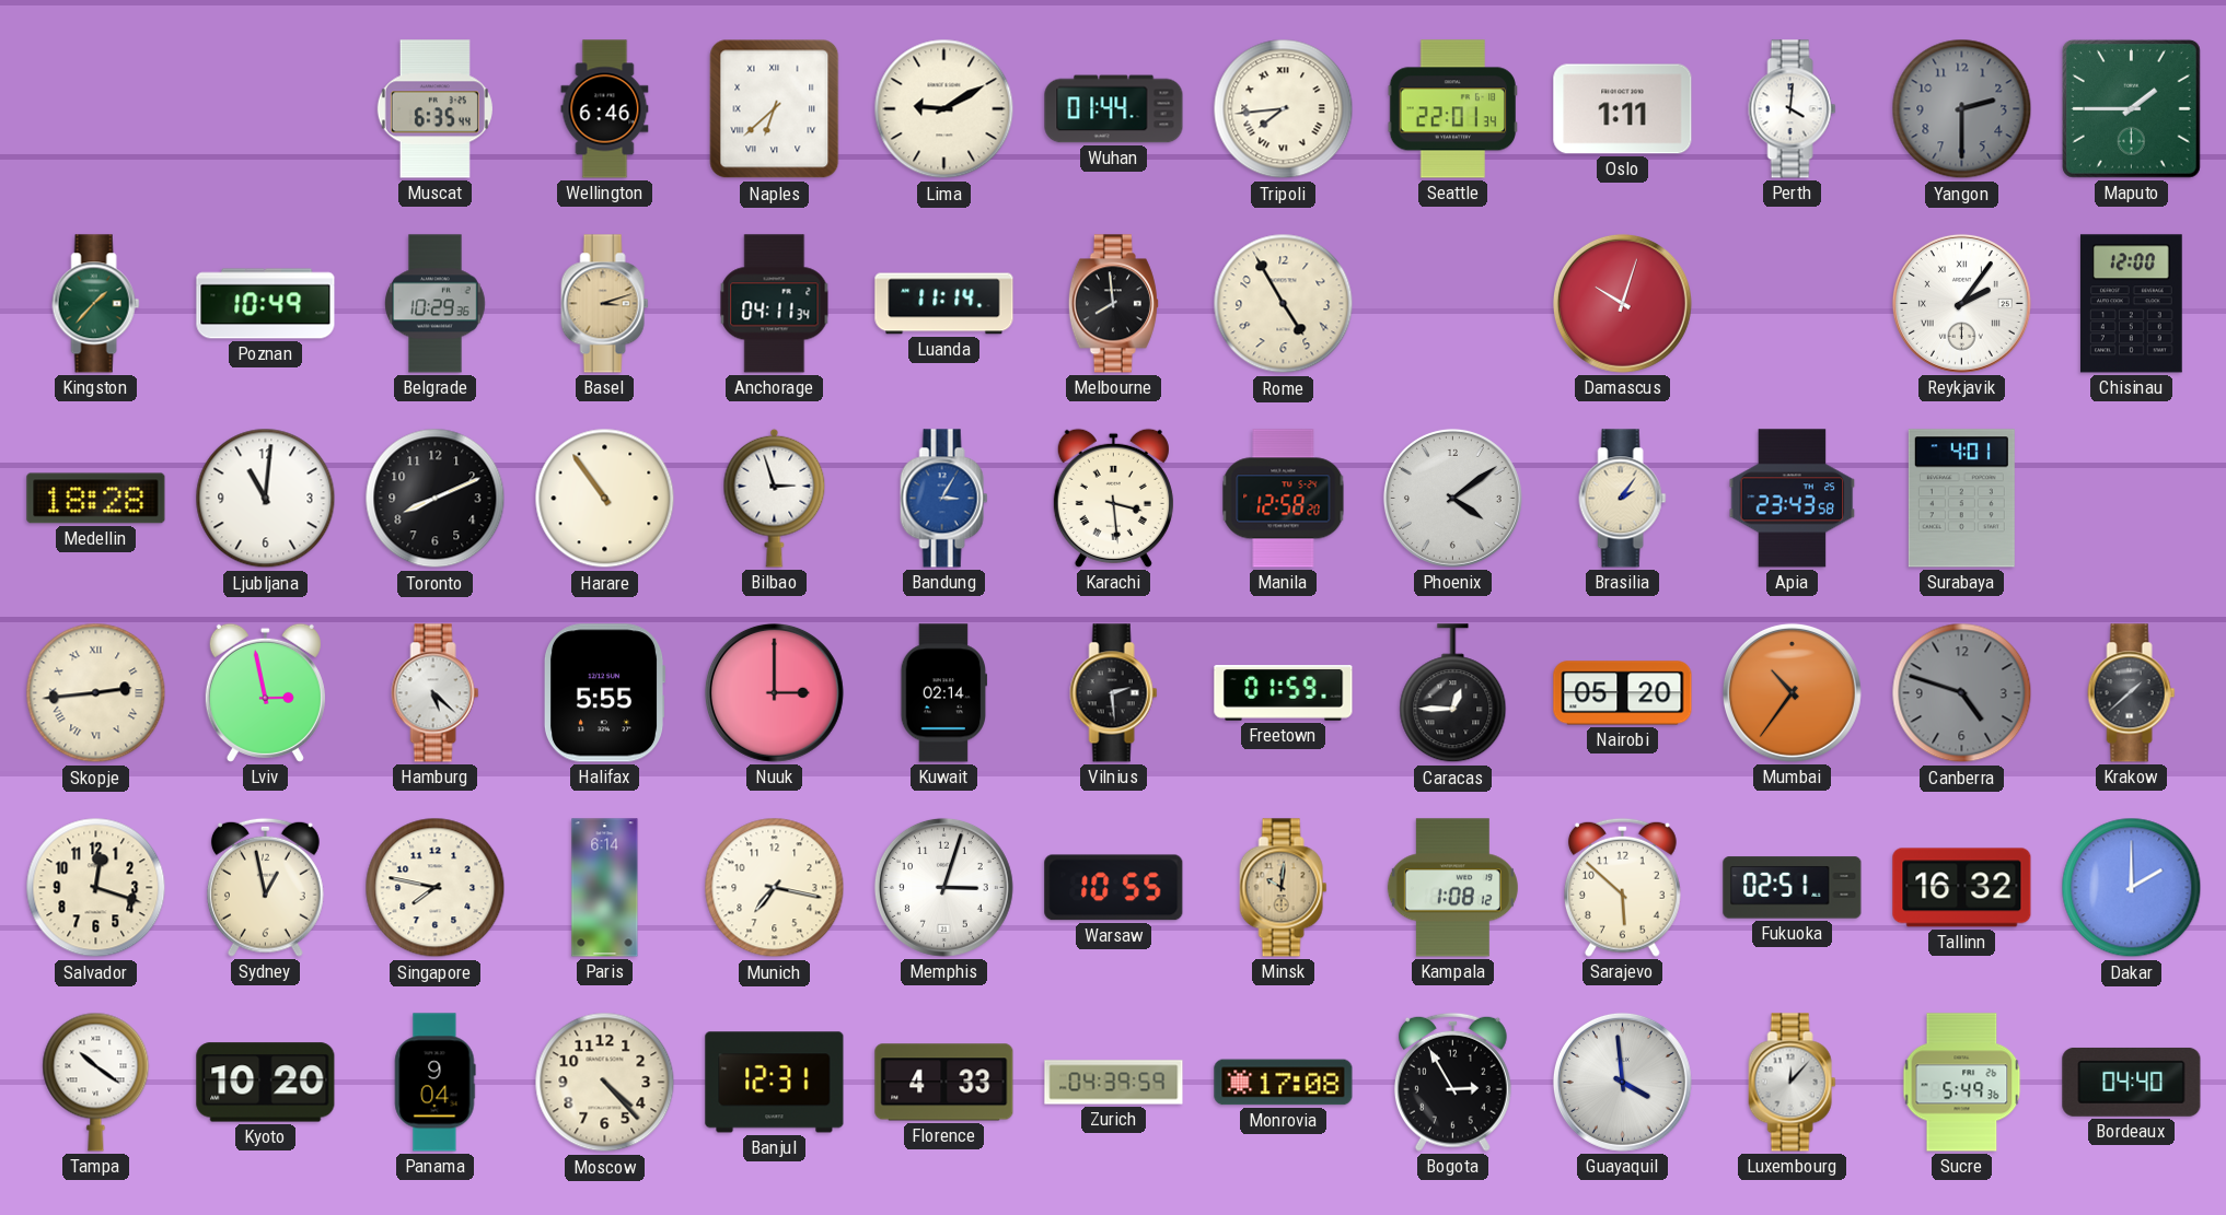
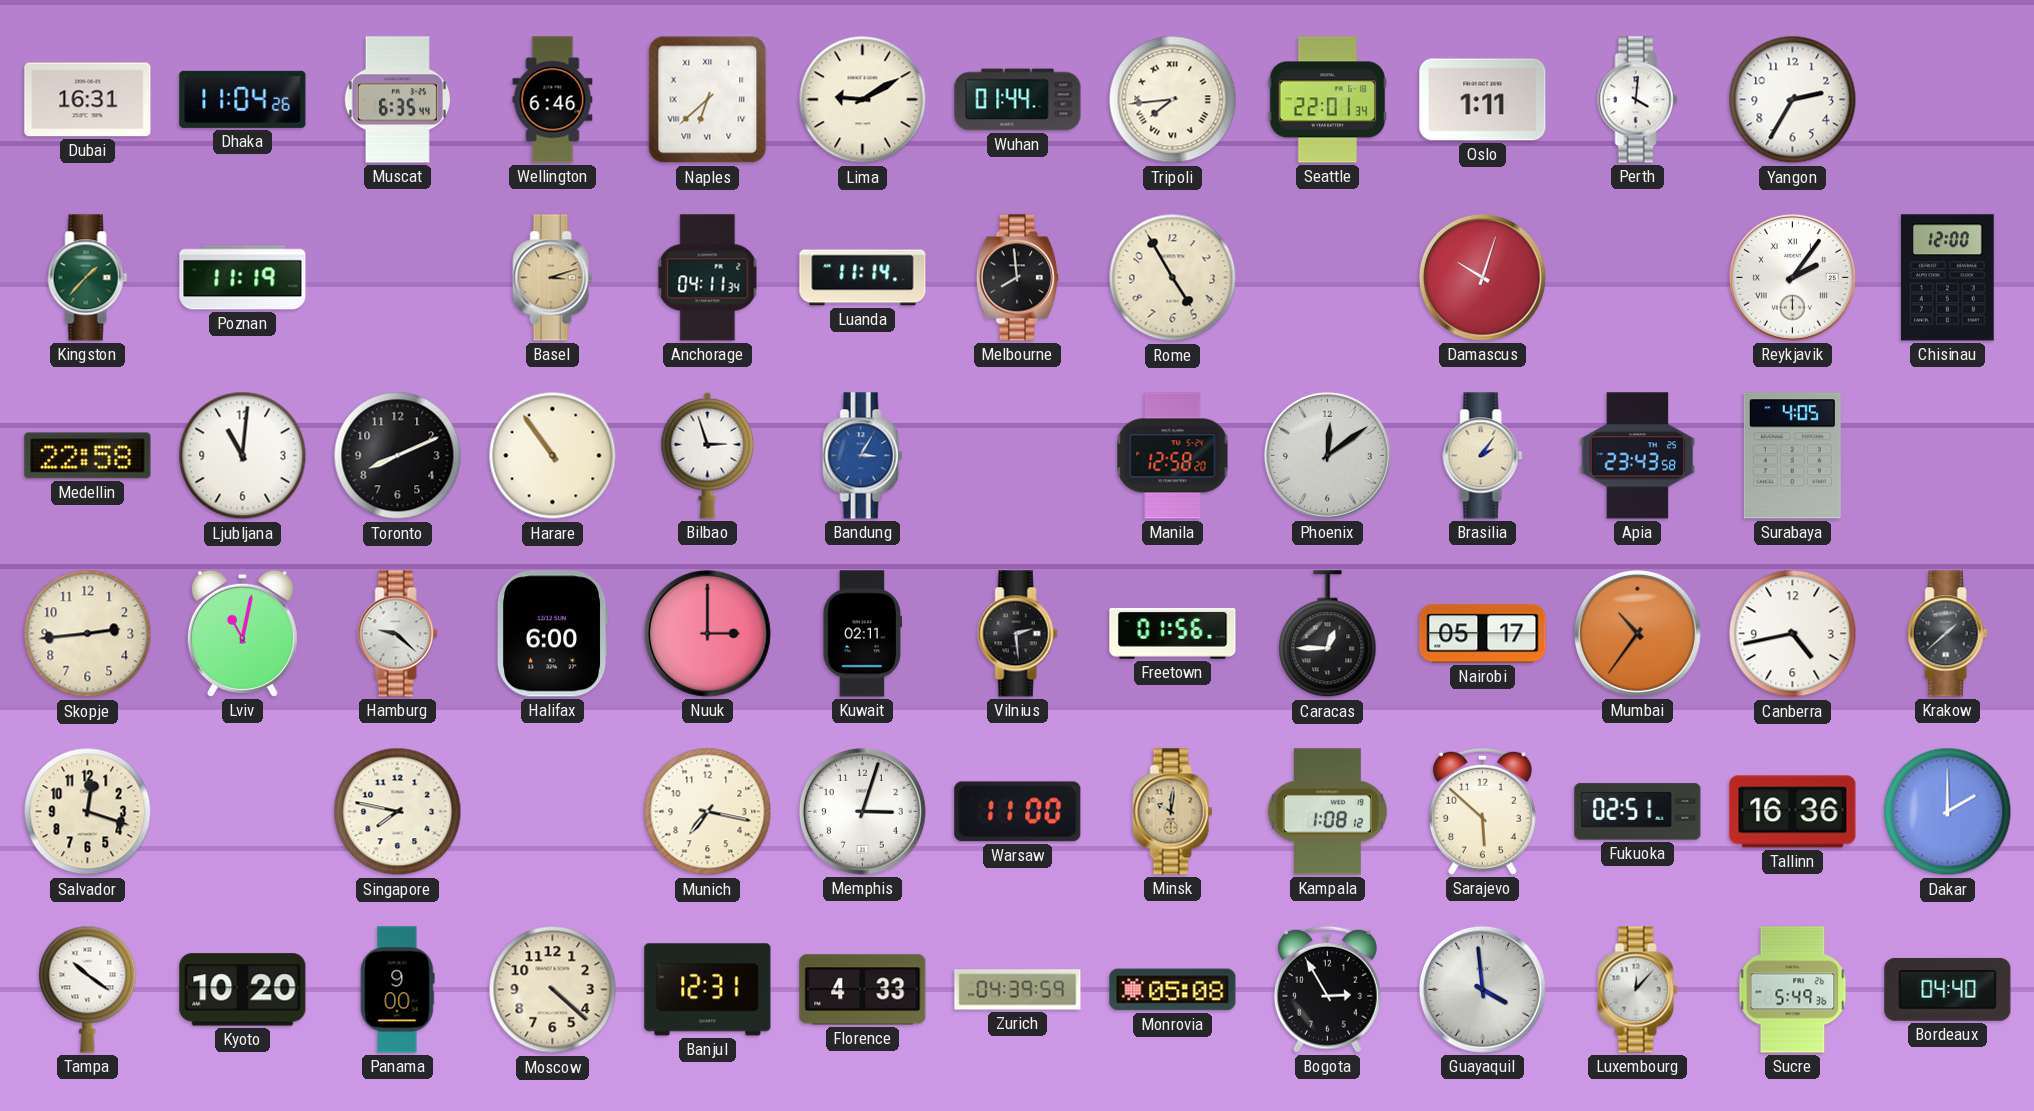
Dubai: none -> 16:31 (88, 100)
Dhaka: none -> 11:04 (243, 99)
Yangon: 2:30 -> 2:35 (1793, 100)
Yangon dial: grey -> white (1793, 100)
Maputo: 1:45 -> none (2131, 108)
Poznan: 10:49 -> 11:19 (243, 278)
Belgrade: 10:29 -> none (436, 304)
Medellin: 18:28 -> 22:58 (88, 456)
Karachi: 3:29 -> none (1113, 498)
Phoenix: 4:09 -> 12:09 (1327, 455)
Surabaya: 4:01 -> 4:05 (1792, 456)
Skopje numerals: Roman -> Arabic (88, 634)
Lviv: 2:58 -> 11:02 (242, 633)
Hamburg: 5:22 -> 9:22 (398, 634)
Halifax: 5:55 -> 6:00 (552, 634)
Kuwait: 02:14 -> 02:11 (863, 634)
Freetown: 01:59 -> 01:56 (1173, 634)
Nairobi: 05:20 -> 05:17 (1483, 634)
Canberra: 4:48 -> 4:43 (1793, 634)
Canberra dial: grey -> white (1793, 634)
Sydney: 12:58 -> none (265, 887)
Paris: 6:14 -> none (605, 888)
Warsaw: 10:55 -> 11:00 (1018, 812)
Tallinn: 16:32 -> 16:36 (1793, 812)
Panama: 9:04 -> 9:00 (397, 990)
Moscow: 4:23 -> 4:22 (553, 990)
Monrovia: 17:08 -> 05:08 (1173, 990)
